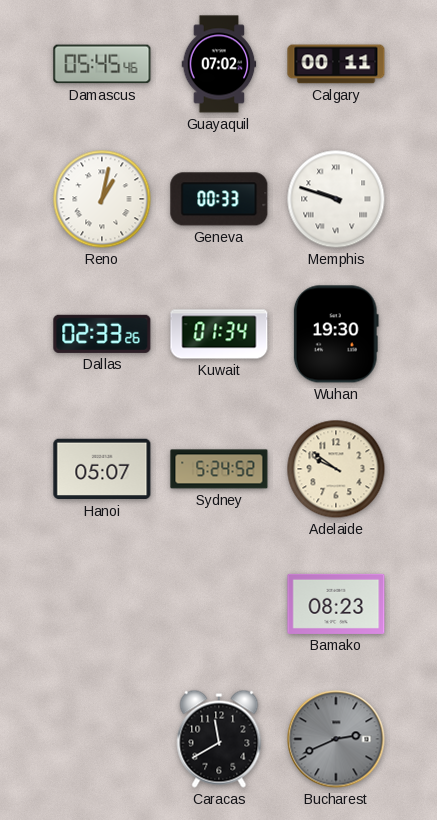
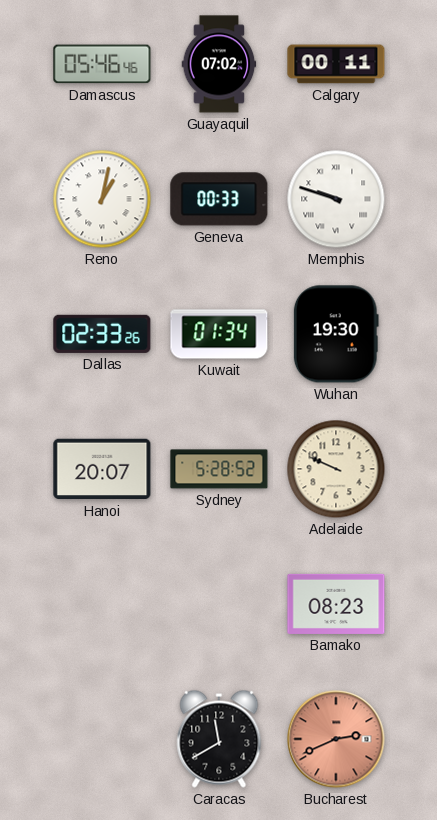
Damascus: 05:45 -> 05:46 (102, 64)
Hanoi: 05:07 -> 20:07 (102, 469)
Sydney: 5:24 -> 5:28 (219, 469)
Adelaide: 9:51 -> 9:49 (336, 469)
Bucharest dial: grey -> salmon (336, 739)
